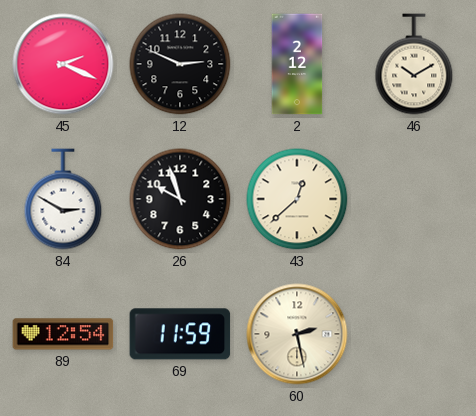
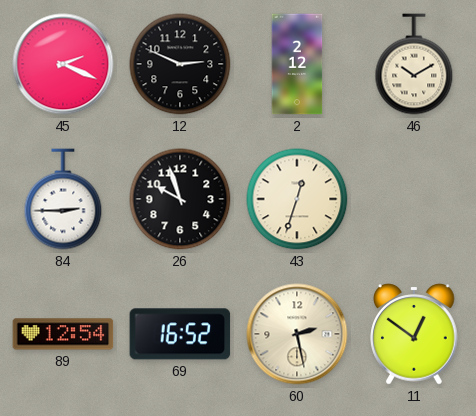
84: 2:50 -> 2:45 (63, 199)
43: 12:38 -> 12:33 (297, 199)
69: 11:59 -> 16:52 (180, 334)
11: none -> 12:51 (414, 334)
